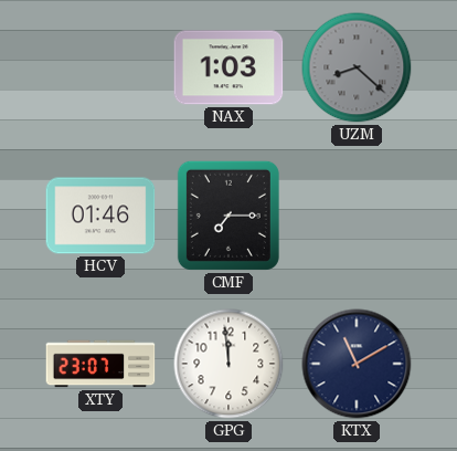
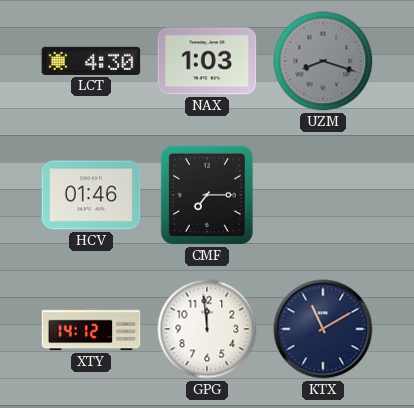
LCT: none -> 4:30 (91, 61)
UZM: 8:22 -> 8:18 (323, 61)
XTY: 23:07 -> 14:12 (91, 329)
